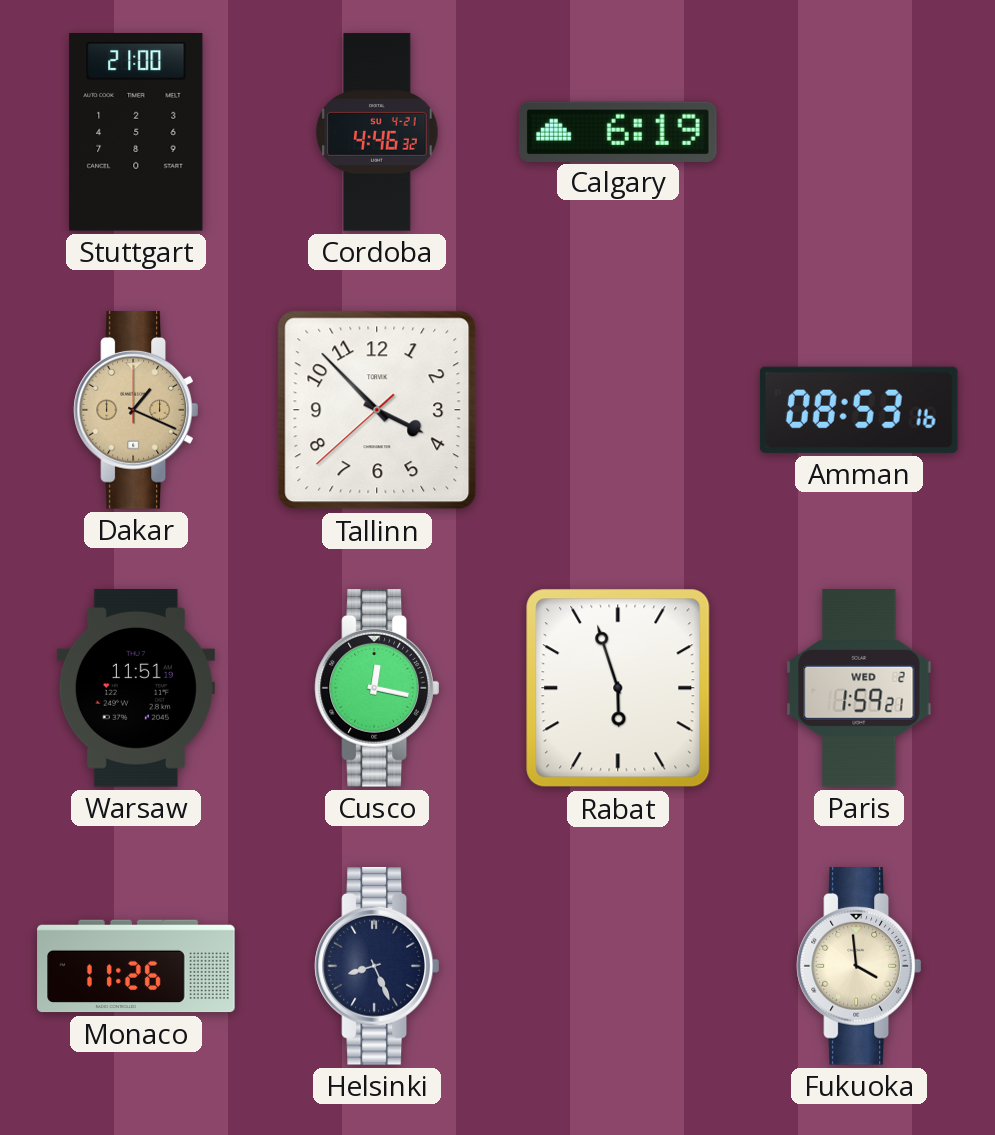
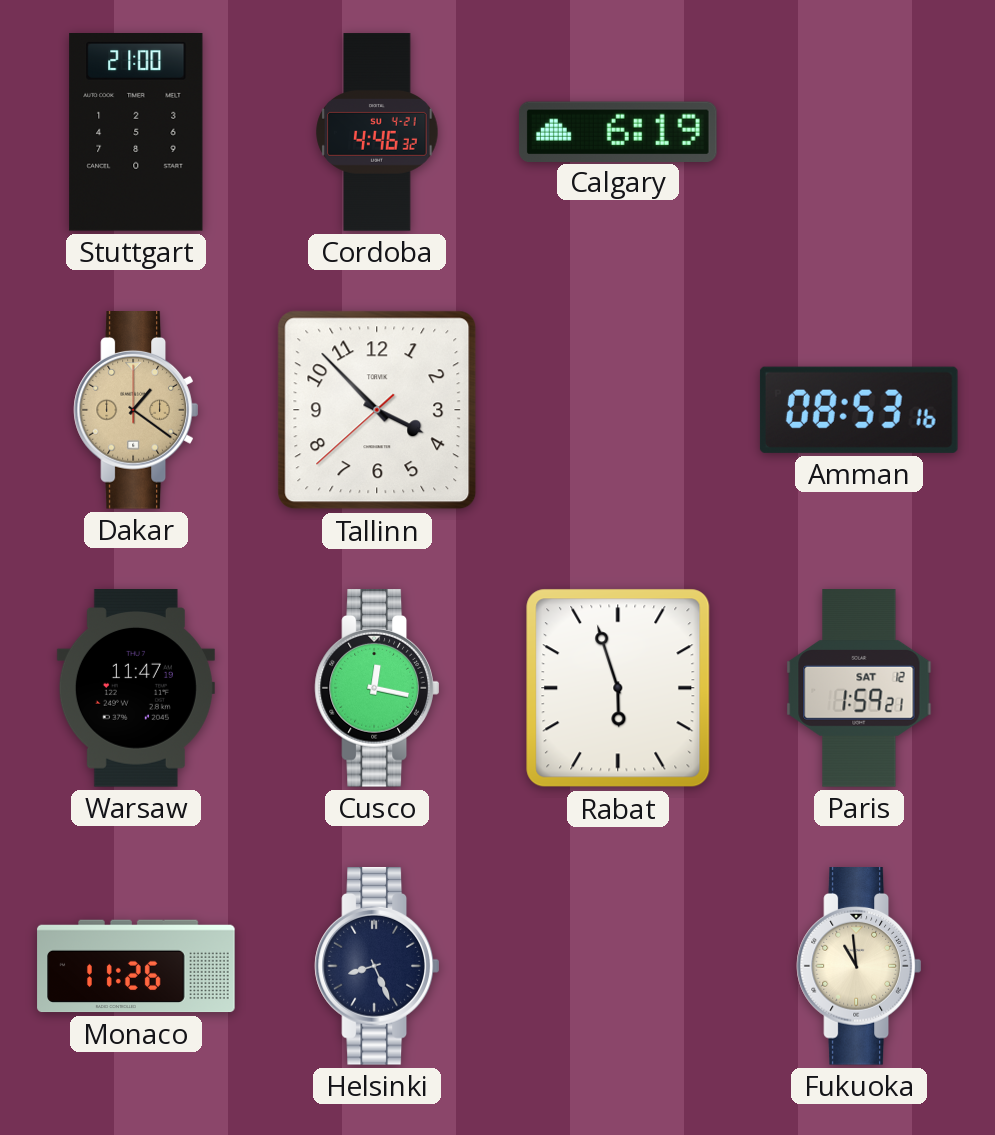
Dakar: 1:19 -> 1:21 (136, 411)
Warsaw: 11:51 -> 11:47 (136, 688)
Paris date: WED 2 -> SAT 12 (859, 688)
Fukuoka: 3:59 -> 10:59 (859, 967)
